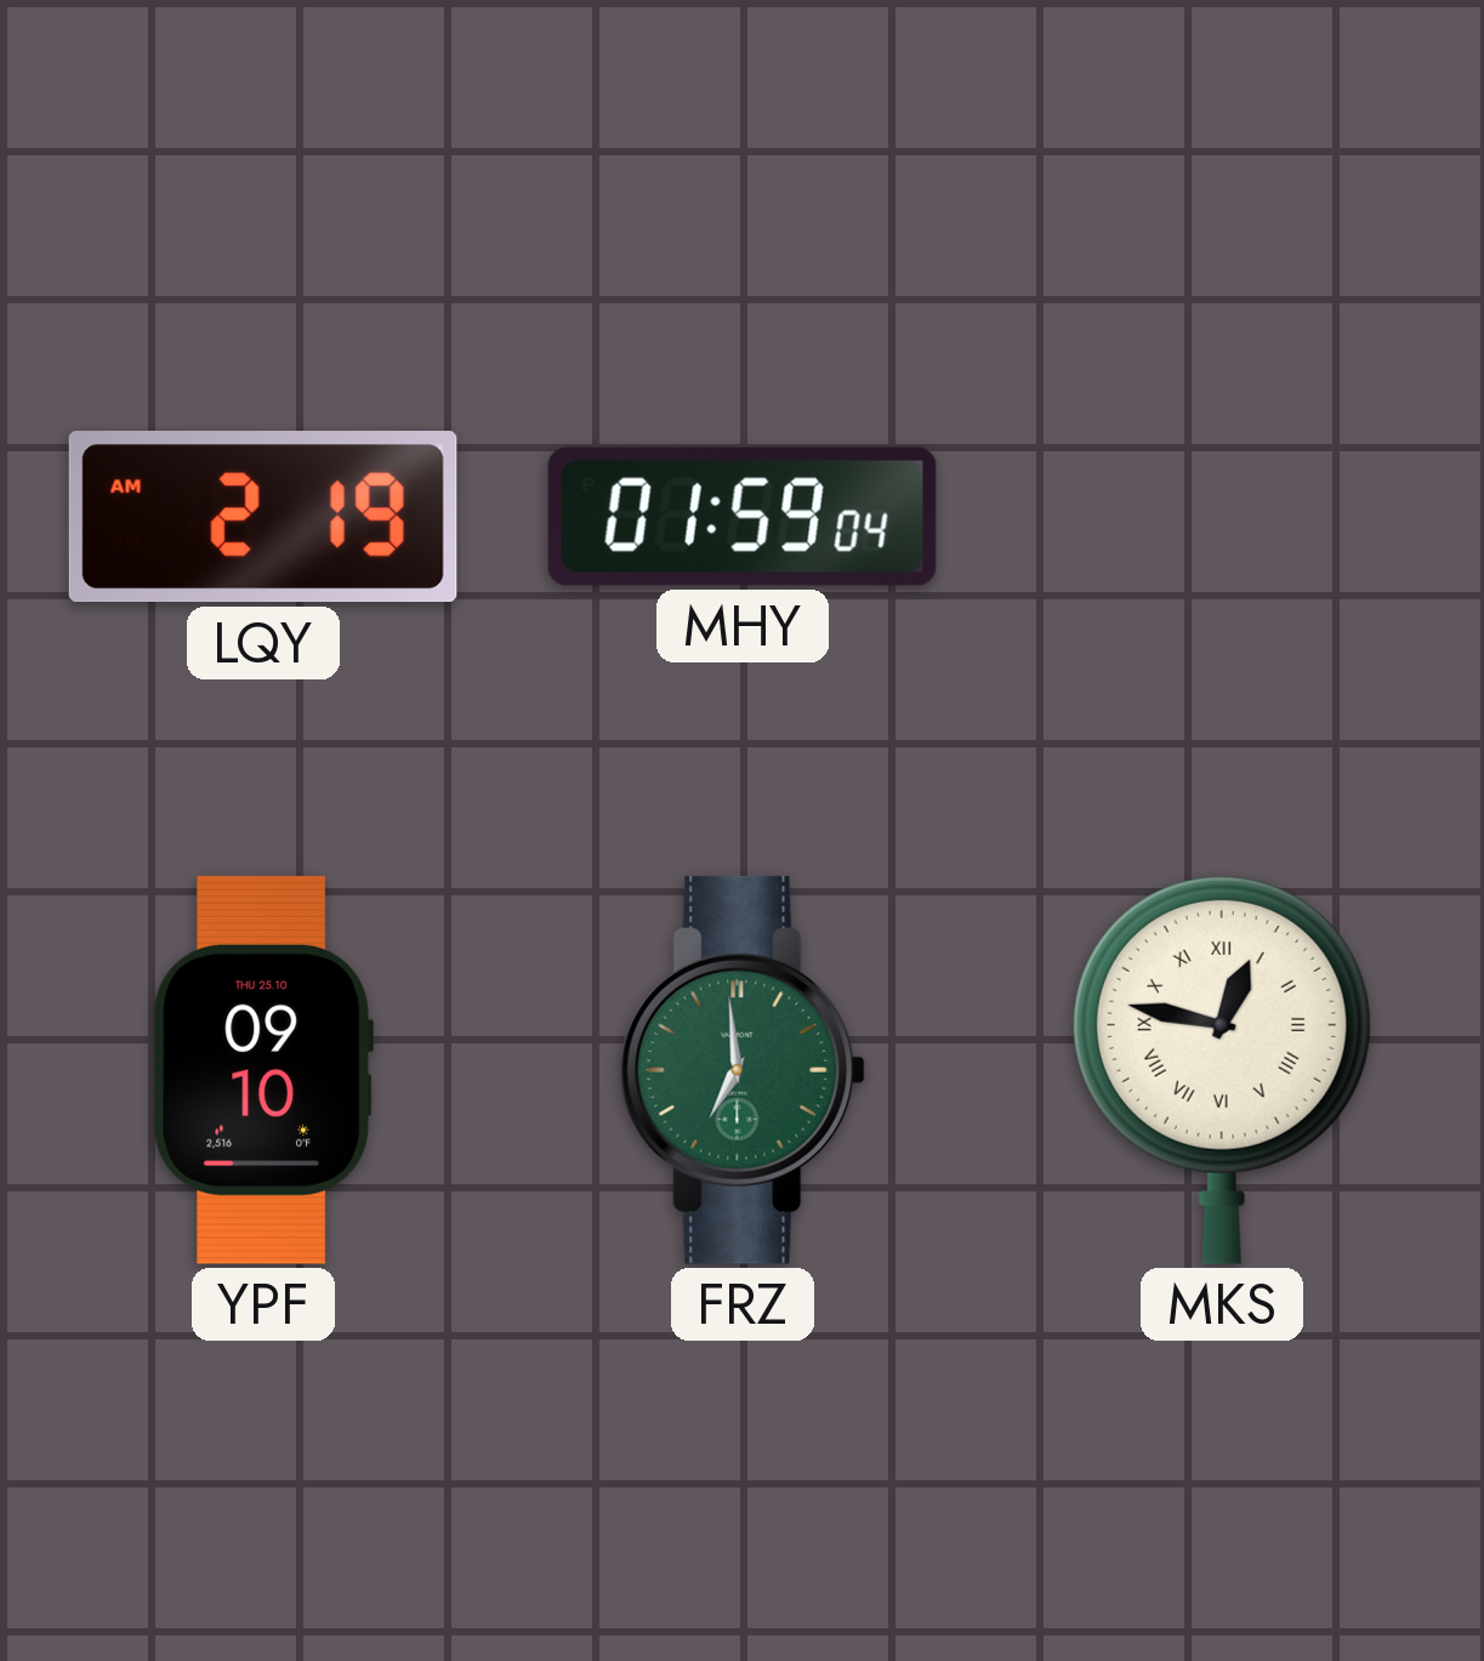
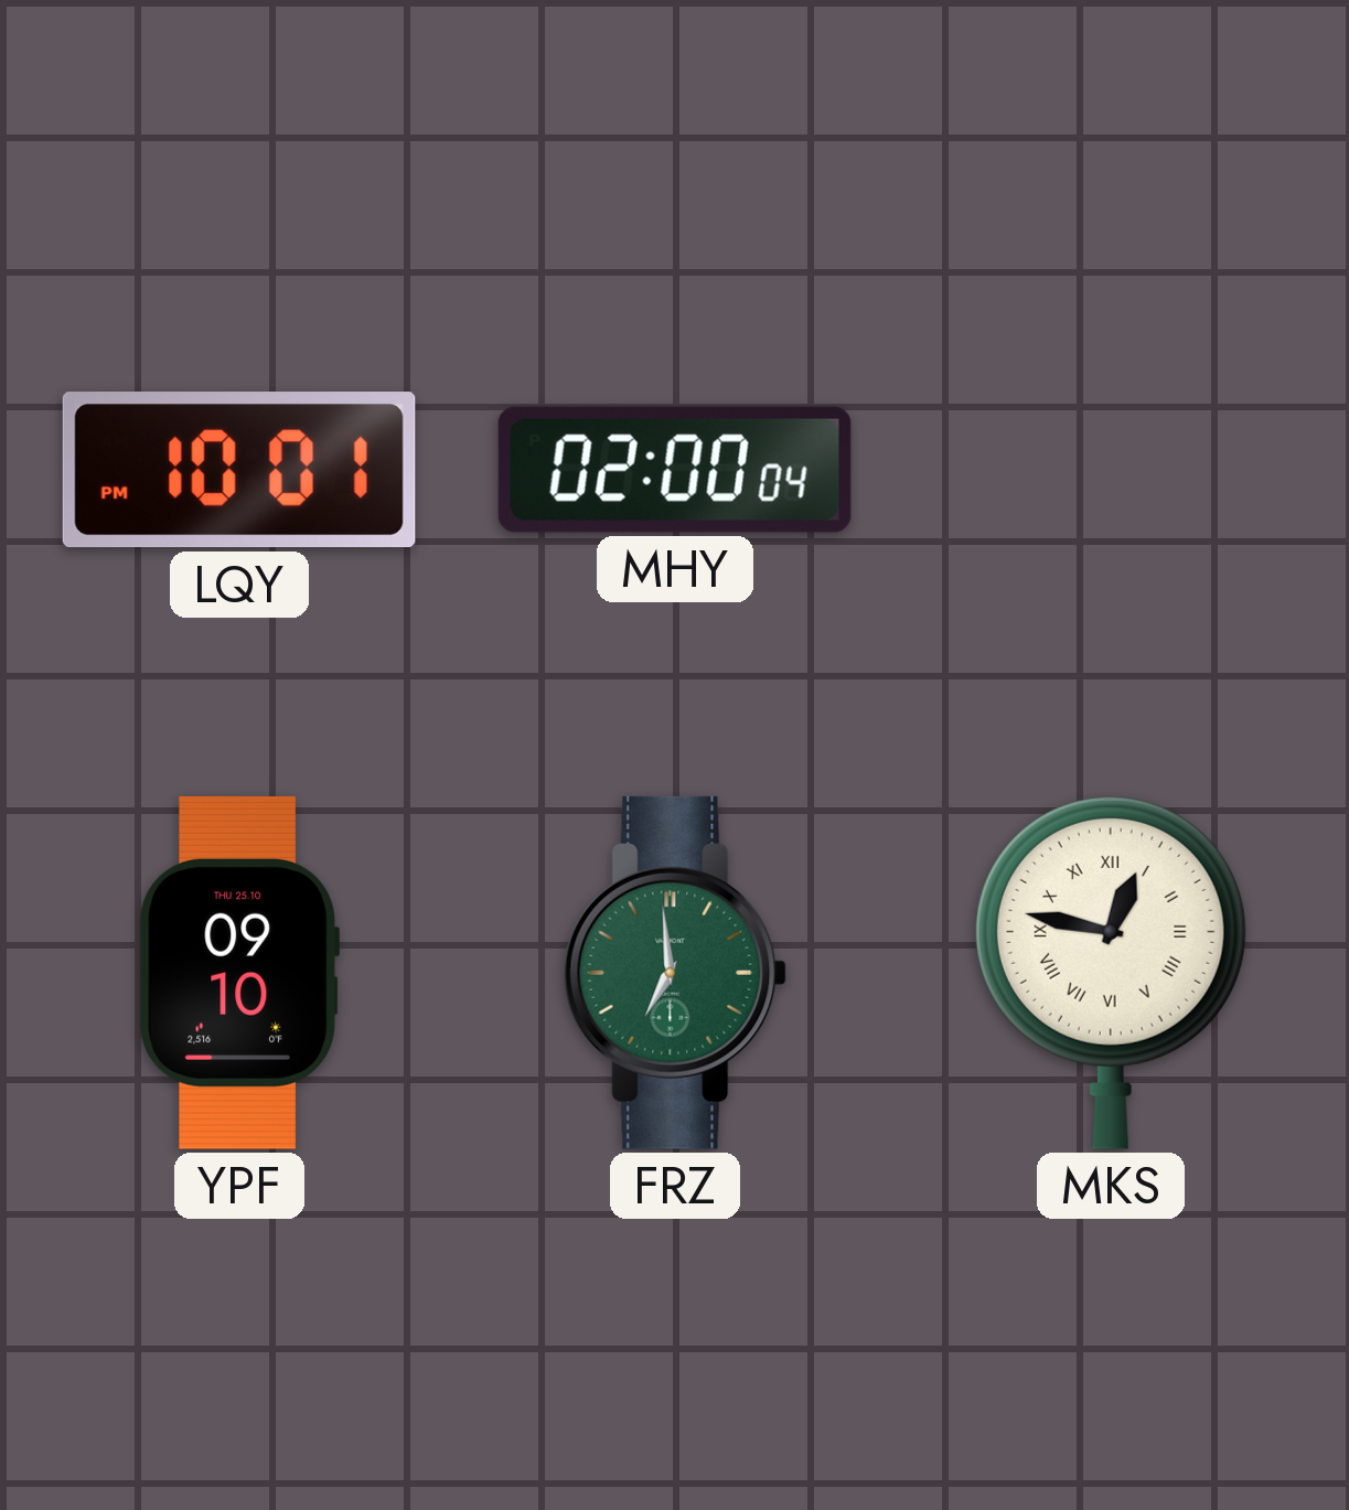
LQY: 2:19 -> 10:01 (239, 470)
MHY: 01:59 -> 02:00 (675, 470)
